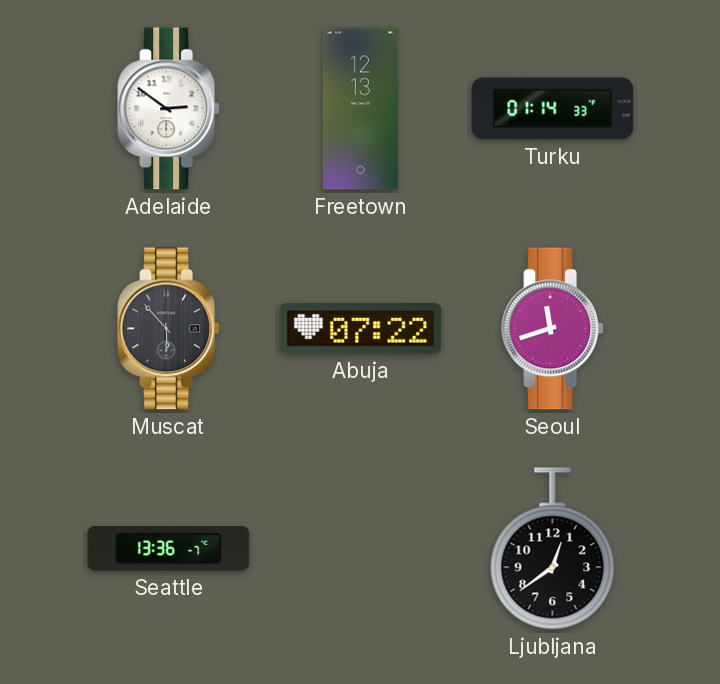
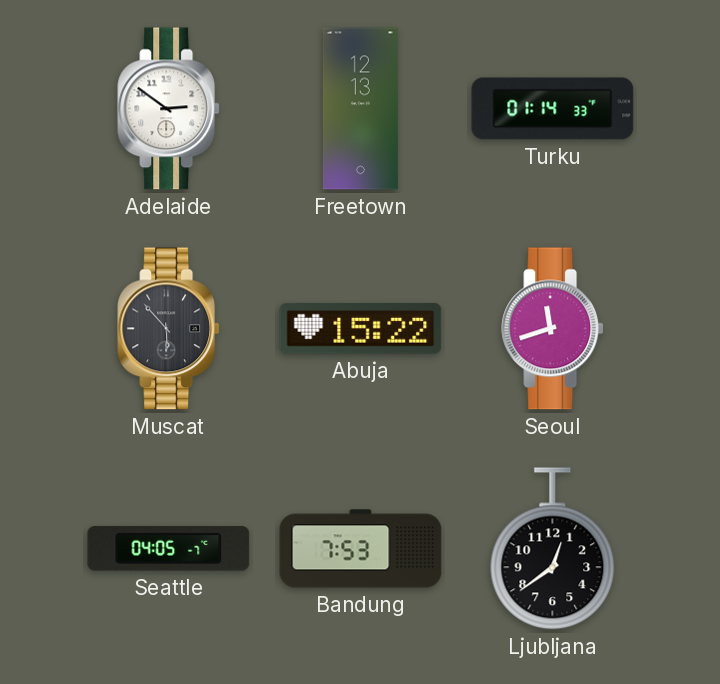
Abuja: 07:22 -> 15:22 (361, 329)
Seattle: 13:36 -> 04:05 (169, 549)
Bandung: none -> 7:53 (361, 549)
